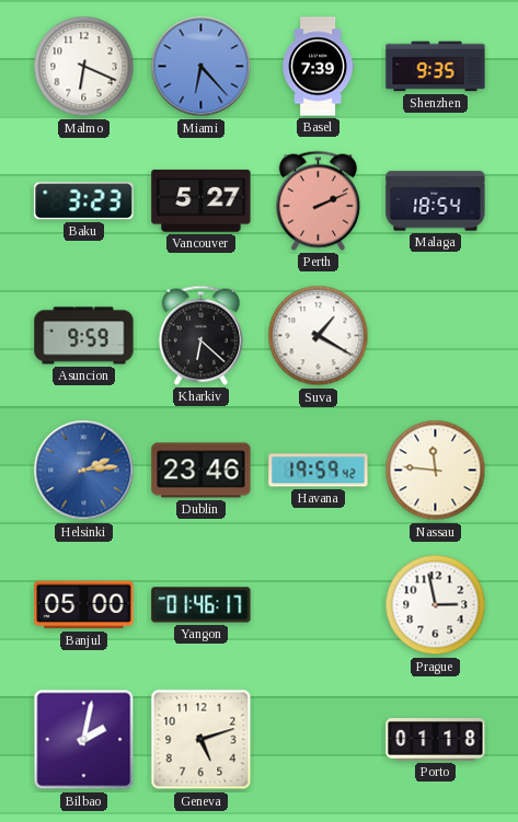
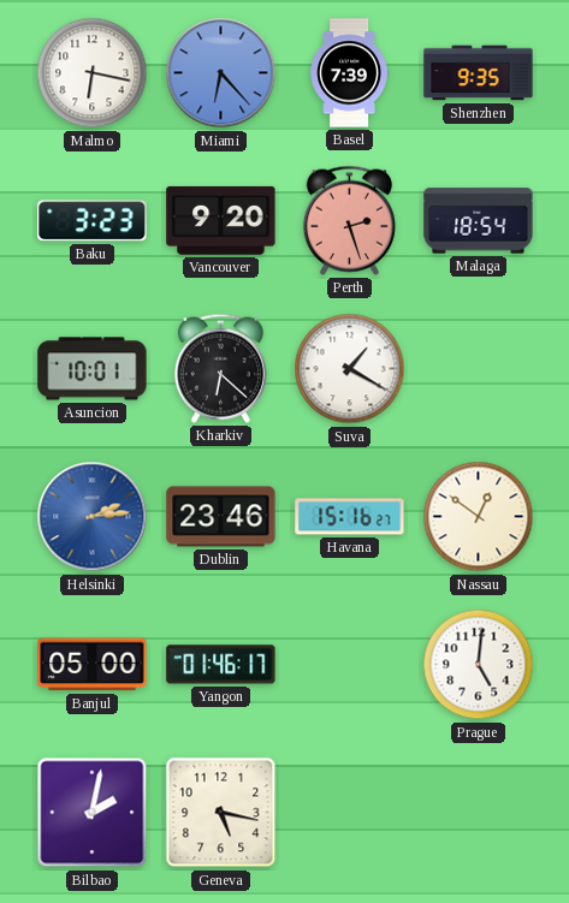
Malmo: 6:19 -> 6:17 (93, 73)
Vancouver: 5:27 -> 9:20 (221, 220)
Perth: 2:11 -> 2:27 (349, 220)
Asuncion: 9:59 -> 10:01 (93, 369)
Havana: 19:59 -> 15:16 (350, 517)
Nassau: 11:46 -> 12:51 (479, 517)
Prague: 2:58 -> 5:01 (479, 665)
Geneva: 5:12 -> 5:17 (221, 813)
Porto: 01:18 -> none (436, 740)
